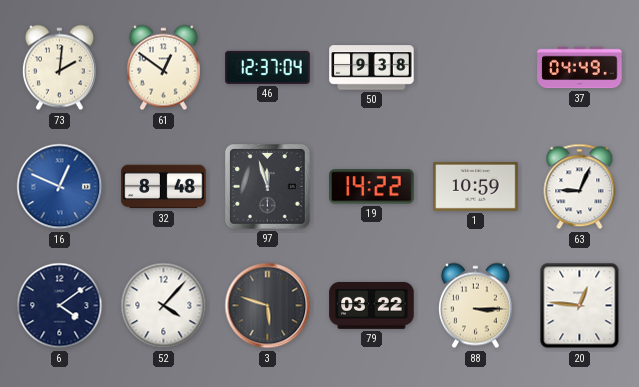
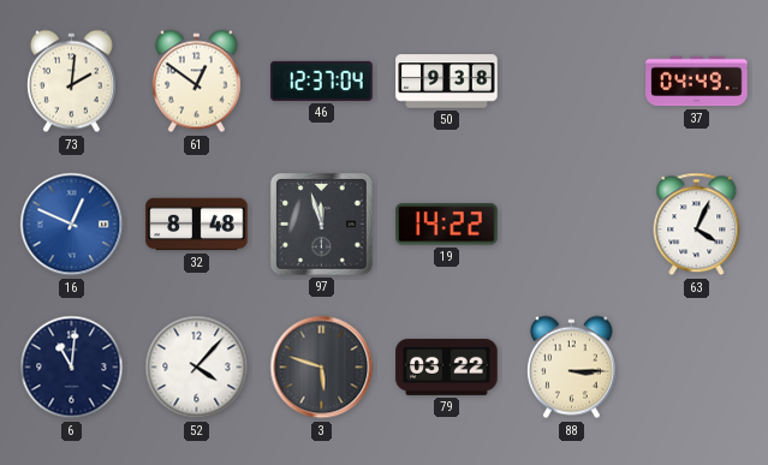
1: 10:59 -> none (476, 186)
63: 9:04 -> 4:04 (697, 225)
6: 4:09 -> 11:01 (72, 368)
20: 12:46 -> none (580, 306)
